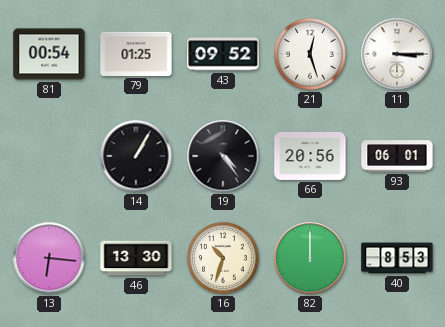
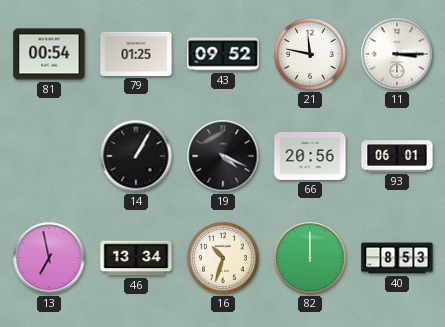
21: 12:27 -> 11:47 (311, 55)
19: 4:24 -> 4:19 (223, 156)
13: 6:16 -> 6:58 (49, 258)
46: 13:30 -> 13:34 (136, 258)
